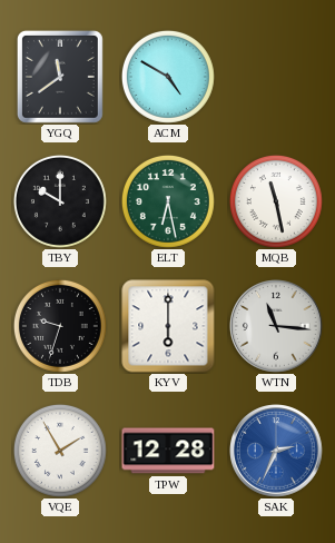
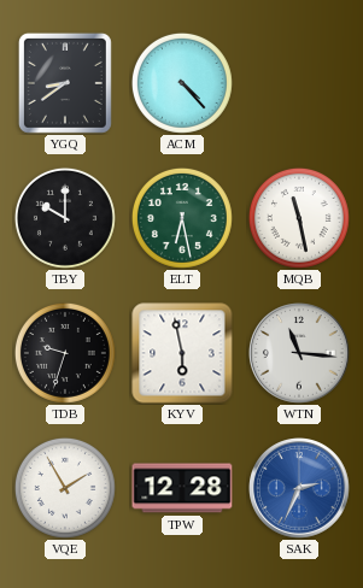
YGQ: 11:39 -> 8:39 (65, 83)
ACM: 4:50 -> 4:23 (182, 83)
KYV: 6:00 -> 5:58 (182, 353)
